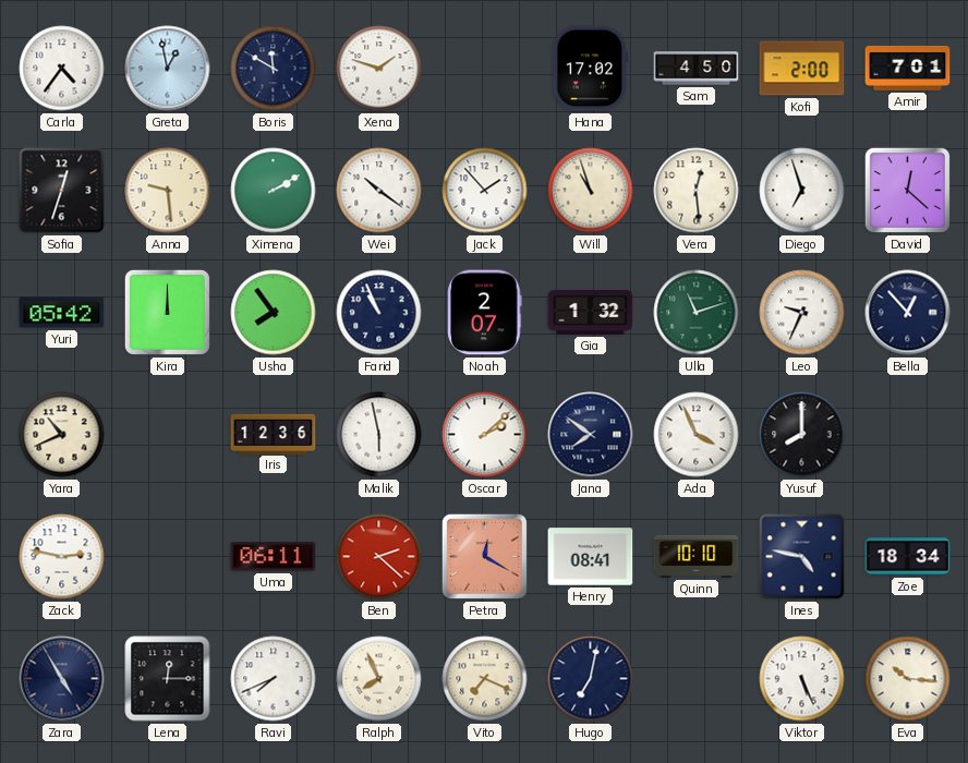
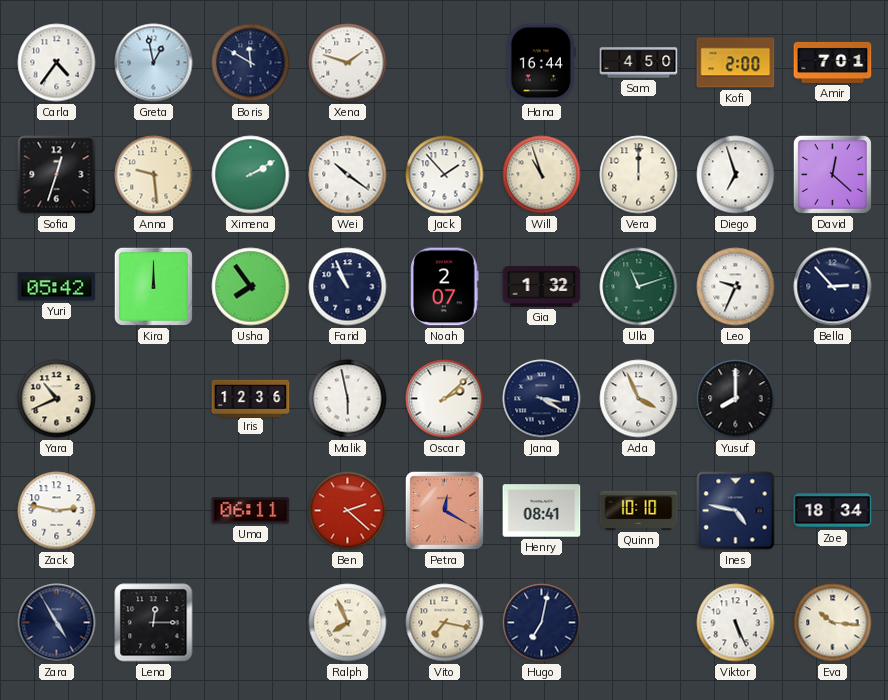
Hana: 17:02 -> 16:44 (541, 63)
Vera: 12:29 -> 12:00 (639, 175)
Bella: 12:53 -> 2:53 (833, 287)
Jana: 7:51 -> 3:20 (542, 399)
Ravi: 7:41 -> none (274, 679)
Vito: 7:19 -> 7:17 (445, 623)
